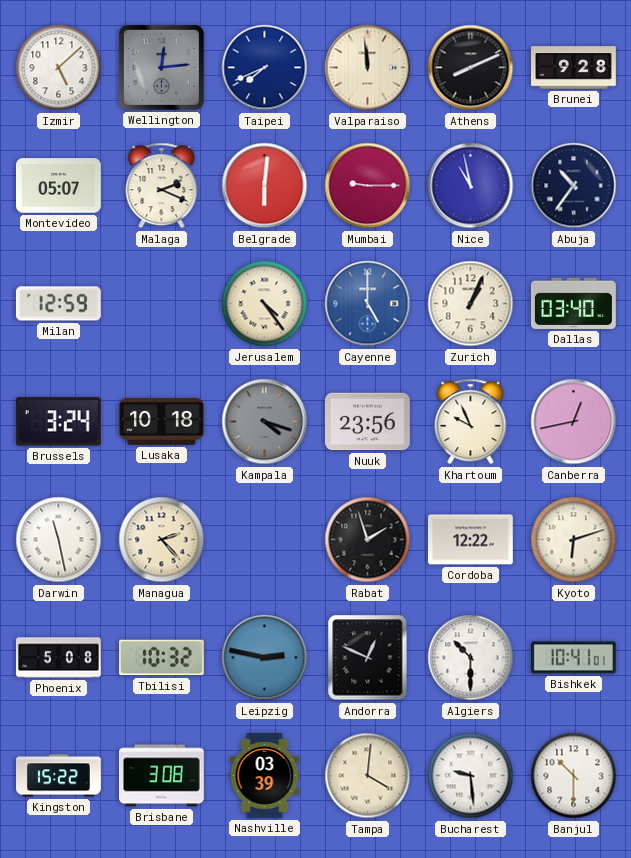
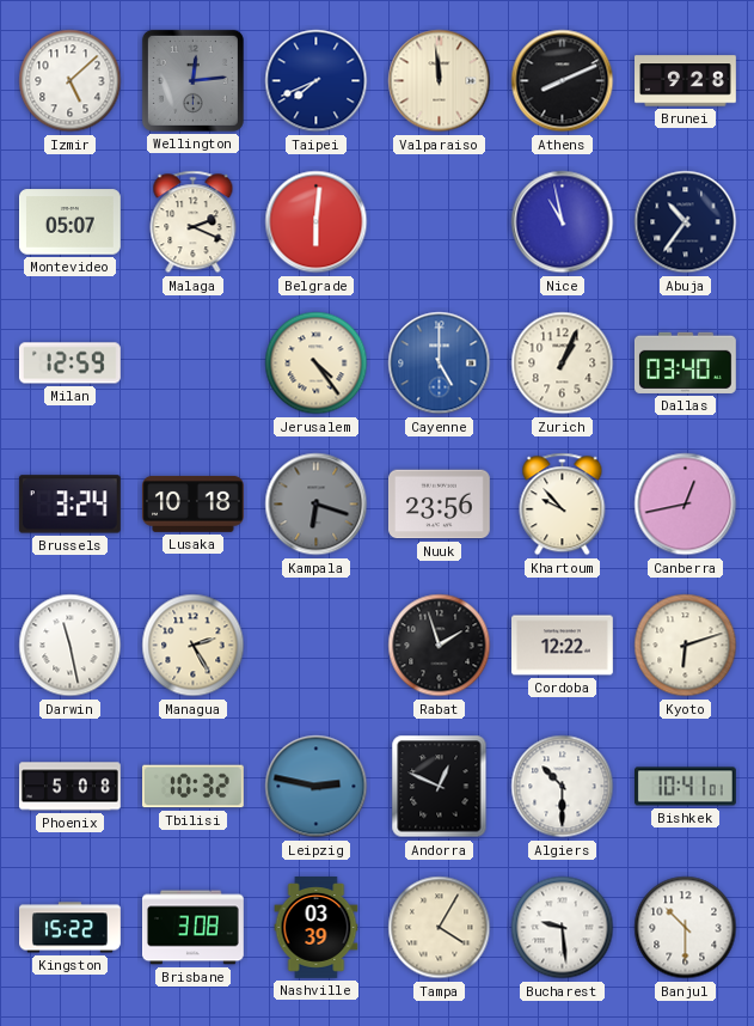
Mumbai: 9:15 -> none (368, 186)
Kampala: 4:18 -> 6:18 (317, 505)
Khartoum: 9:56 -> 9:53 (563, 505)
Managua: 2:23 -> 2:25 (194, 646)
Tampa: 4:01 -> 4:05 (440, 928)
